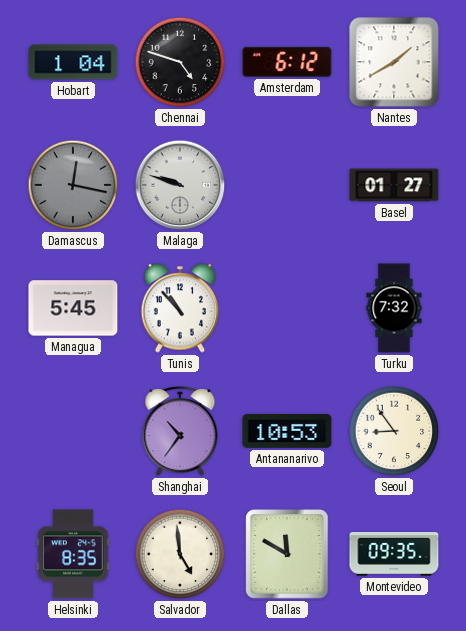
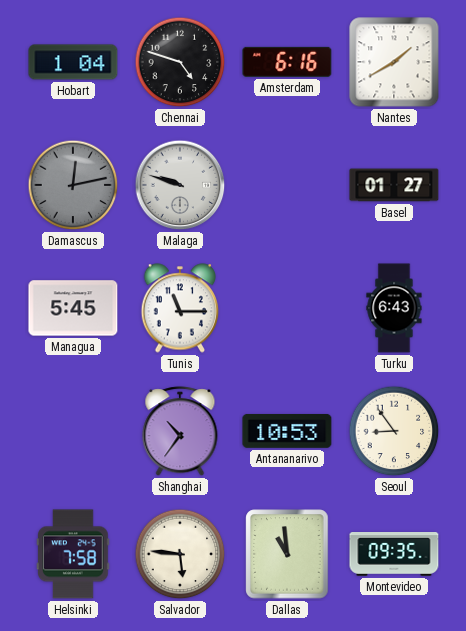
Amsterdam: 6:12 -> 6:16 (287, 62)
Damascus: 12:17 -> 12:13 (73, 185)
Tunis: 10:53 -> 11:15 (180, 308)
Turku: 7:32 -> 6:43 (394, 308)
Helsinki: 8:35 -> 7:58 (73, 554)
Salvador: 4:59 -> 5:46 (180, 554)
Dallas: 11:50 -> 10:59 (287, 554)
